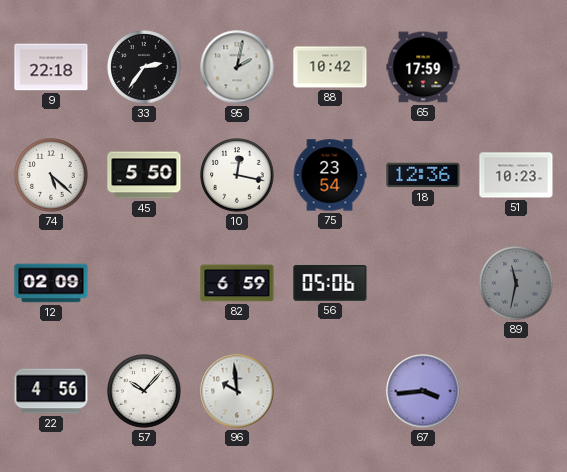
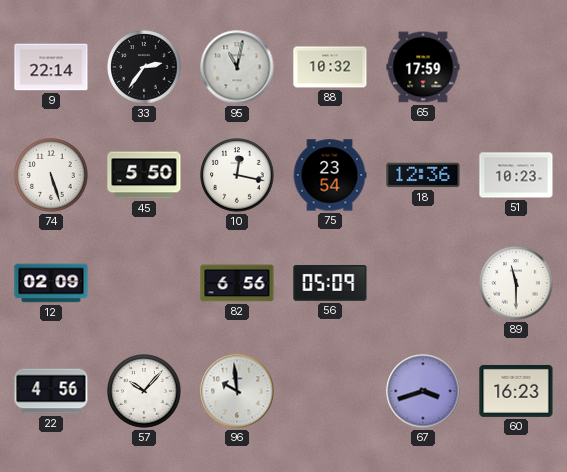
9: 22:18 -> 22:14 (51, 67)
95: 2:02 -> 11:02 (237, 67)
88: 10:42 -> 10:32 (330, 67)
74: 5:22 -> 5:27 (51, 175)
82: 6:59 -> 6:56 (237, 283)
56: 05:06 -> 05:09 (330, 283)
89: 11:32 -> 11:30 (516, 283)
89 dial: grey -> white (516, 283)
67: 3:44 -> 3:42 (423, 391)
60: none -> 16:23 (516, 391)
